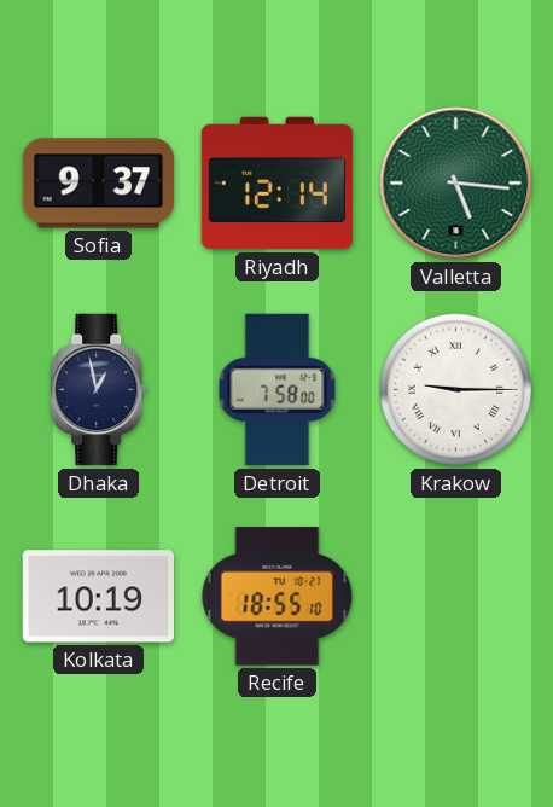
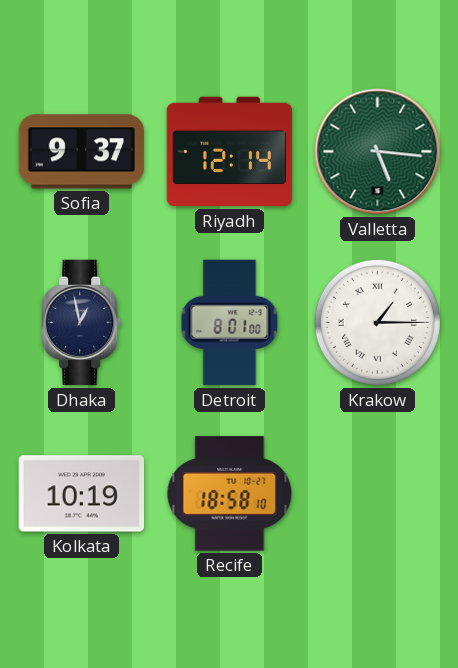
Detroit: 7:58 -> 8:01 (230, 323)
Krakow: 9:15 -> 1:15 (377, 322)
Recife: 18:55 -> 18:58 (230, 494)
